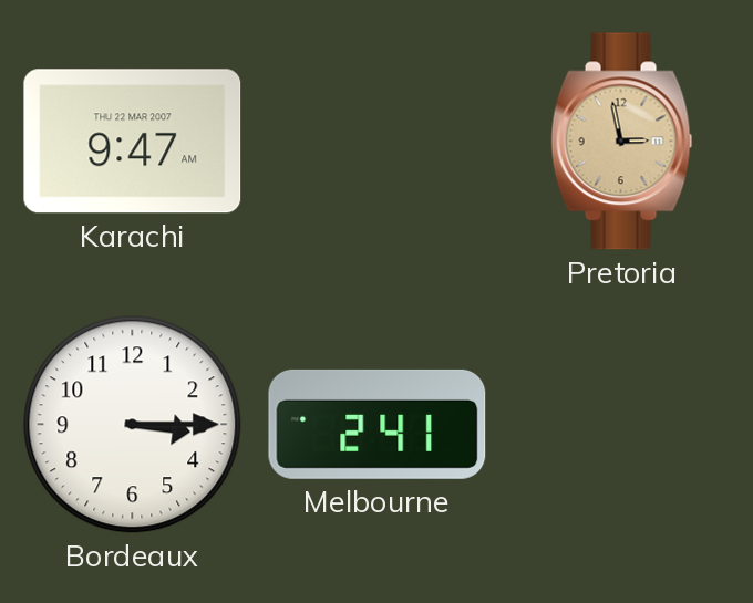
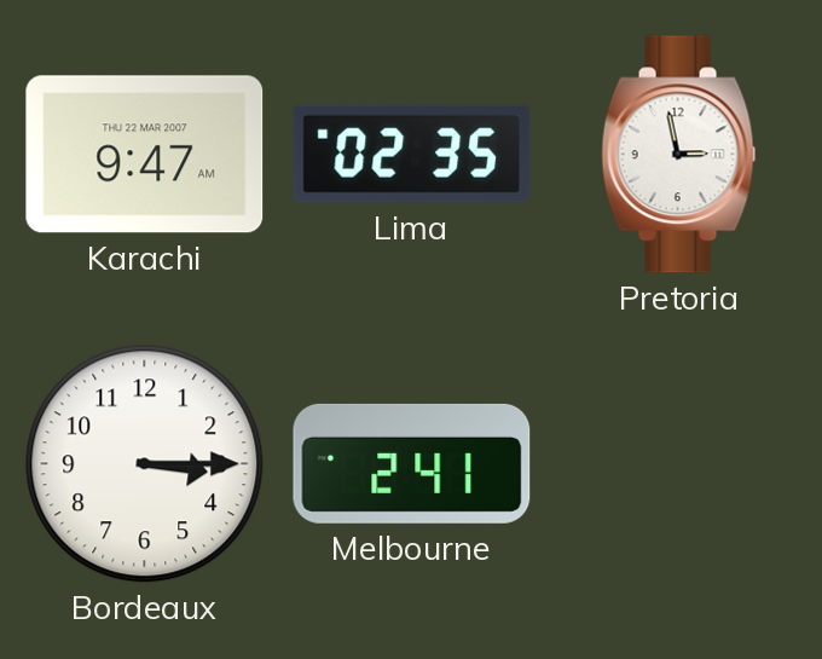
Lima: none -> 02:35 (412, 154)
Pretoria dial: champagne -> white (679, 155)
